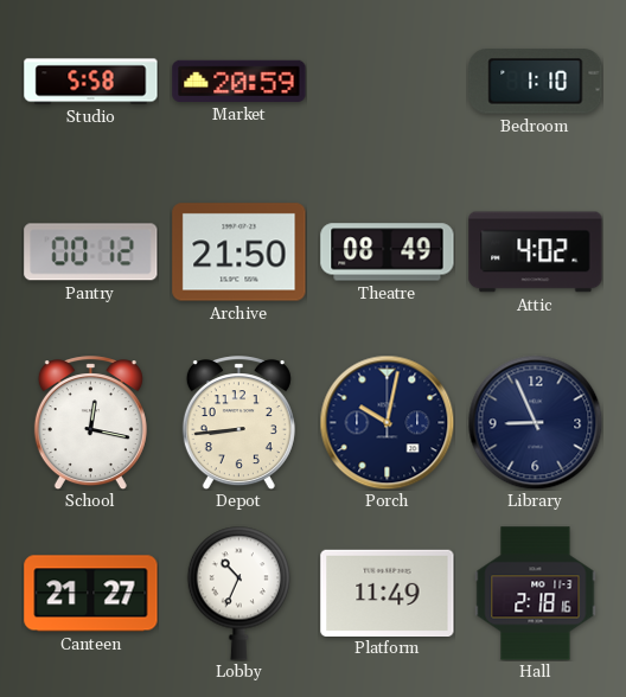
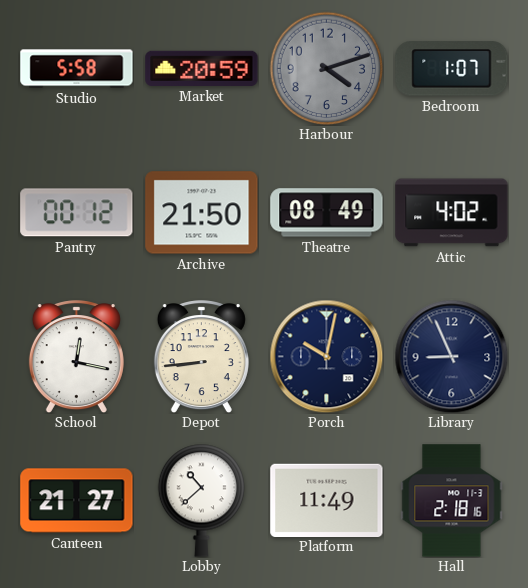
Harbour: none -> 4:12 (326, 68)
Bedroom: 1:10 -> 1:07 (452, 69)
Lobby: 10:34 -> 10:38 (201, 500)
